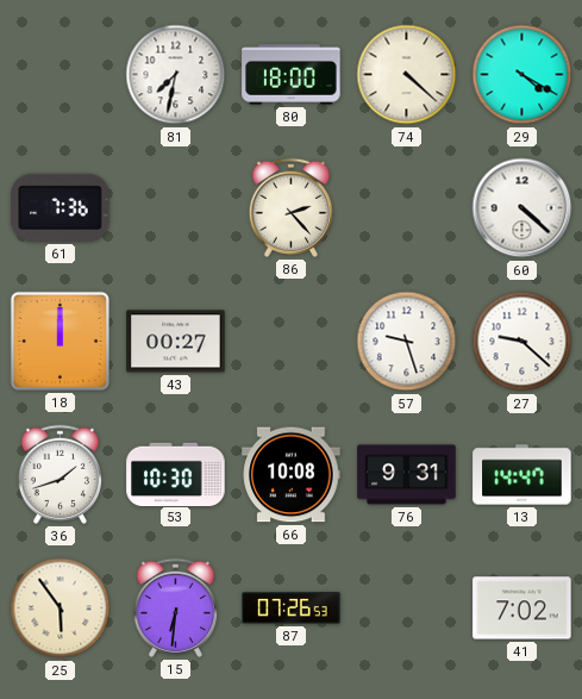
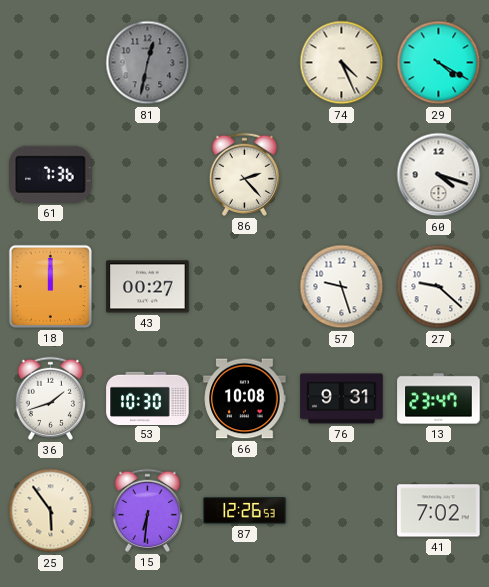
81: 7:32 -> 12:32 (148, 63)
81 dial: white -> grey (148, 63)
80: 18:00 -> none (292, 75)
74: 4:22 -> 4:26 (342, 63)
60: 4:22 -> 4:18 (439, 175)
13: 14:47 -> 23:47 (439, 399)
87: 07:26 -> 12:26 (245, 511)
